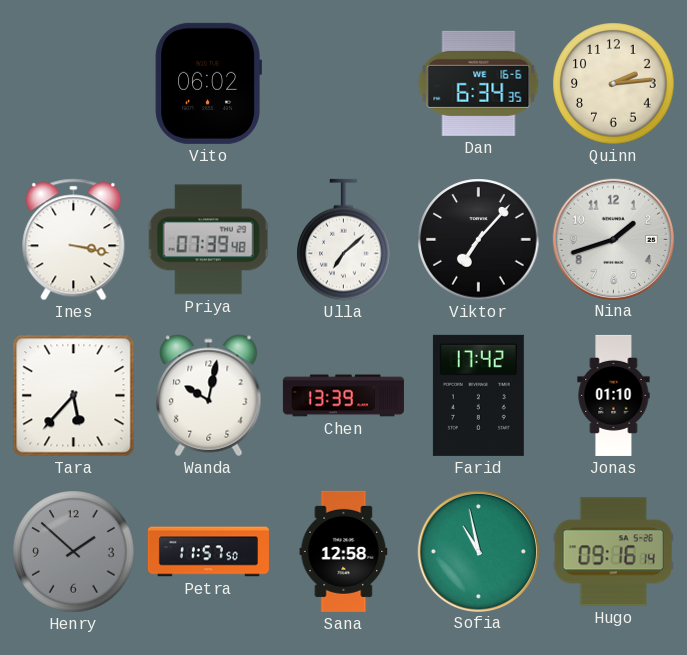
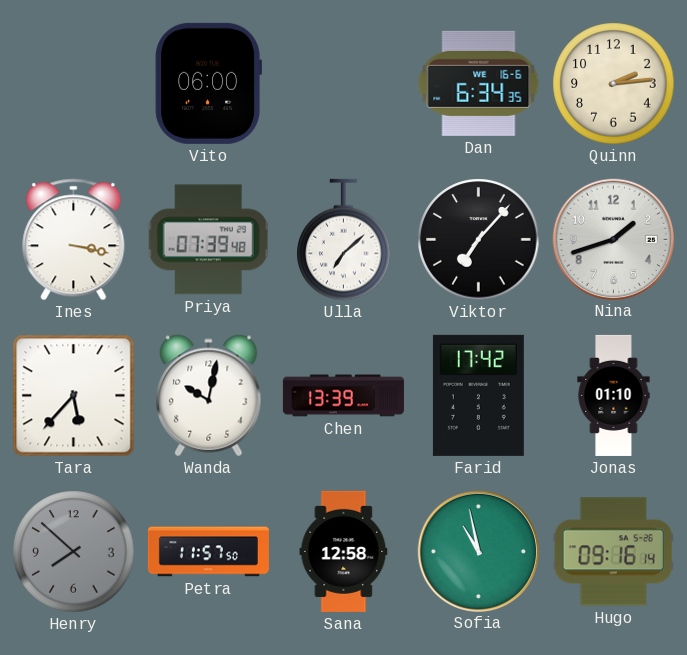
Vito: 06:02 -> 06:00 (208, 83)
Henry: 1:52 -> 7:52 (74, 552)
